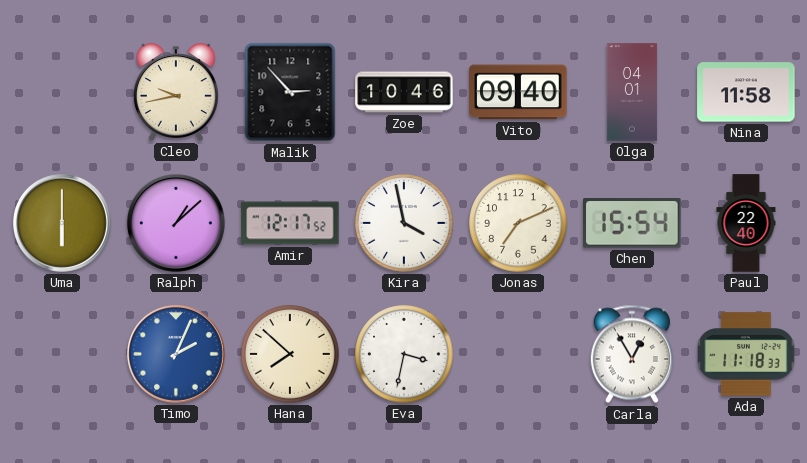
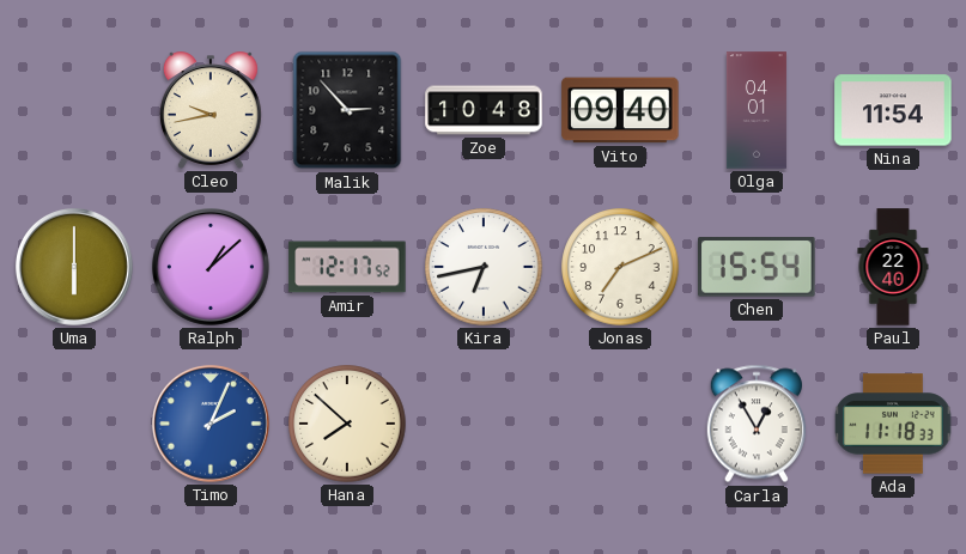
Zoe: 10:46 -> 10:48 (484, 110)
Nina: 11:58 -> 11:54 (893, 110)
Kira: 3:58 -> 6:43 (484, 267)
Eva: 3:32 -> none (404, 354)
